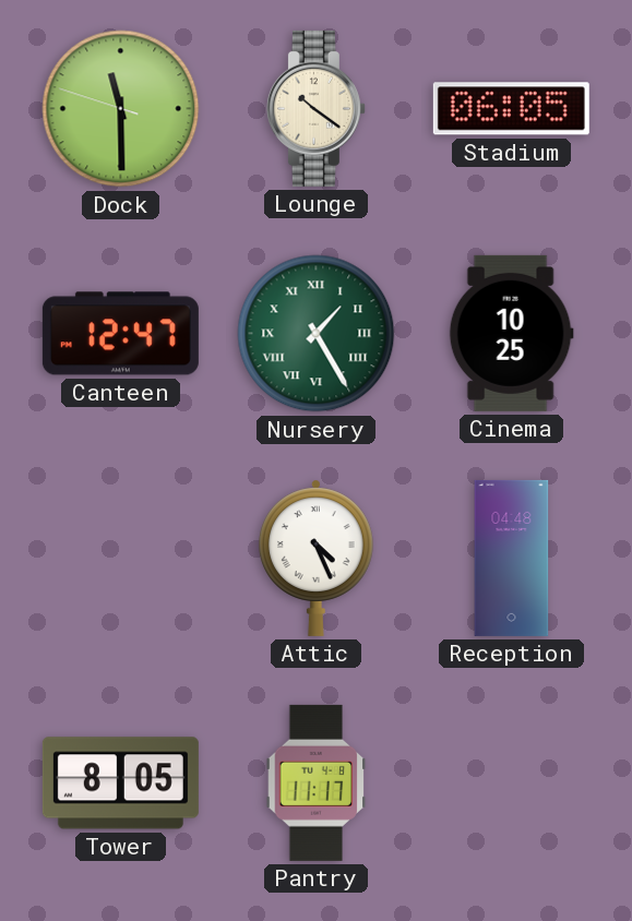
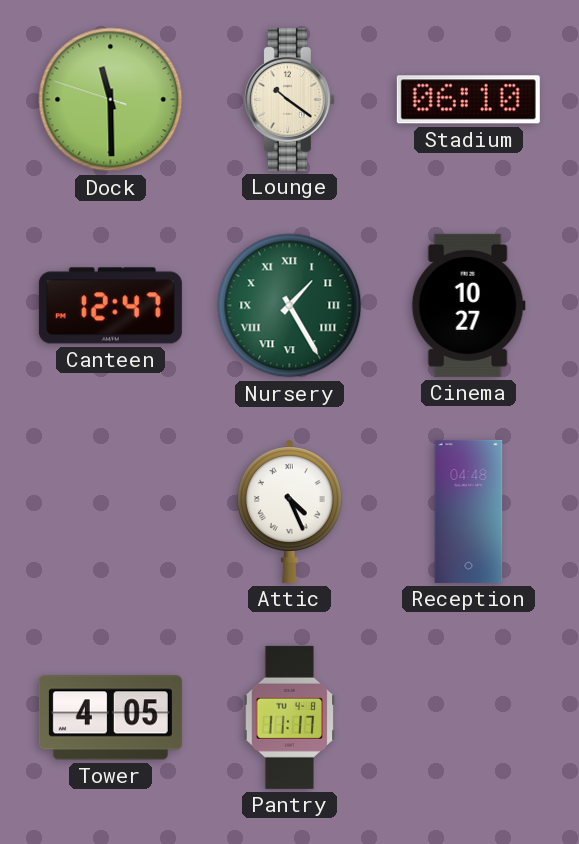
Stadium: 06:05 -> 06:10 (468, 100)
Cinema: 10:25 -> 10:27 (468, 305)
Tower: 8:05 -> 4:05 (110, 718)
